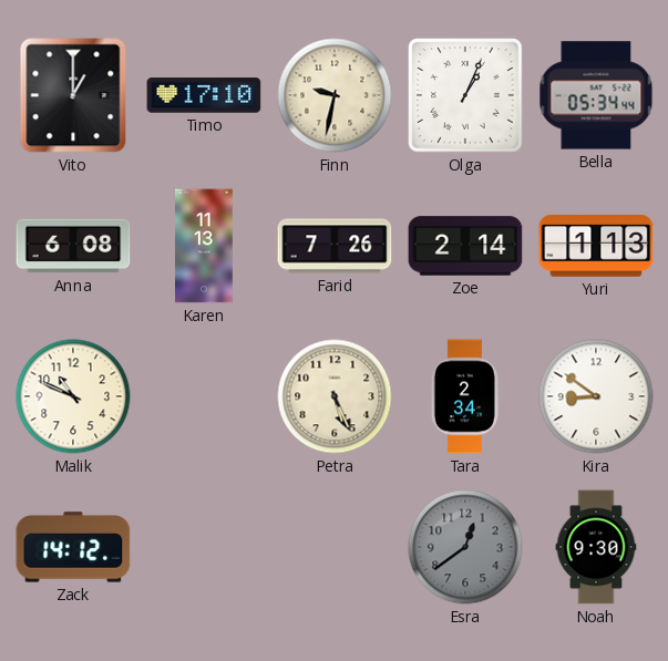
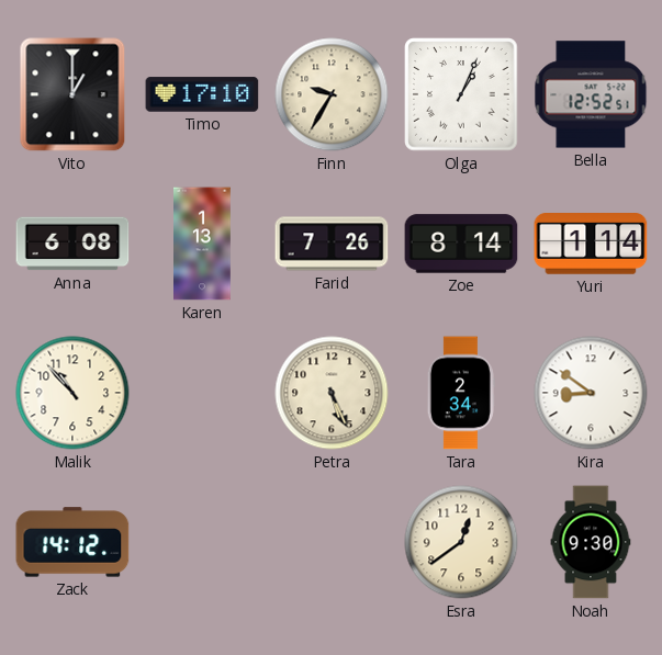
Finn: 9:32 -> 9:35 (332, 94)
Bella: 05:34 -> 12:52 (591, 94)
Karen: 11:13 -> 1:13 (203, 244)
Zoe: 2:14 -> 8:14 (461, 244)
Yuri: 1:13 -> 1:14 (591, 245)
Malik: 10:49 -> 10:53 (72, 393)
Esra dial: grey -> cream (461, 542)
